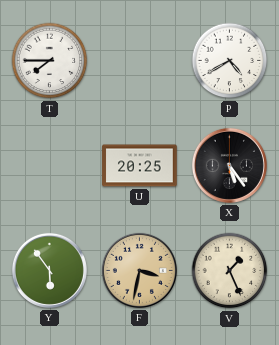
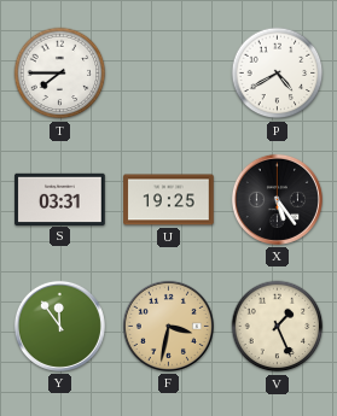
S: none -> 03:31 (60, 199)
U: 20:25 -> 19:25 (169, 200)
Y: 5:54 -> 11:54 (59, 326)
